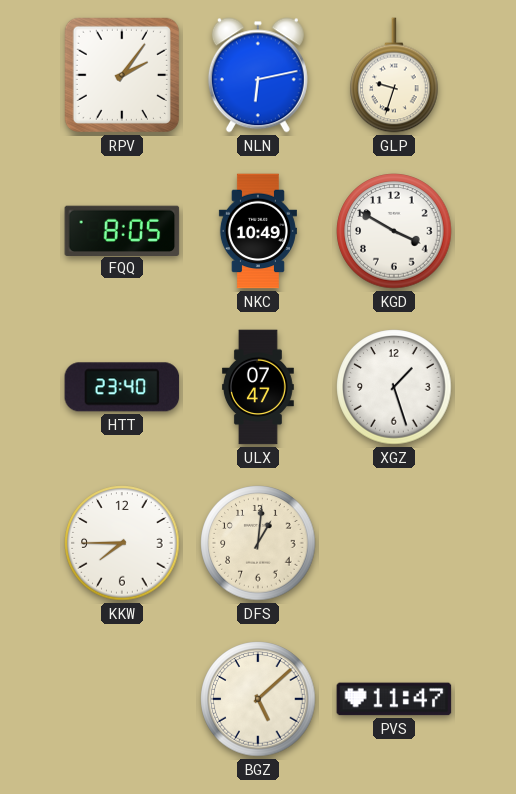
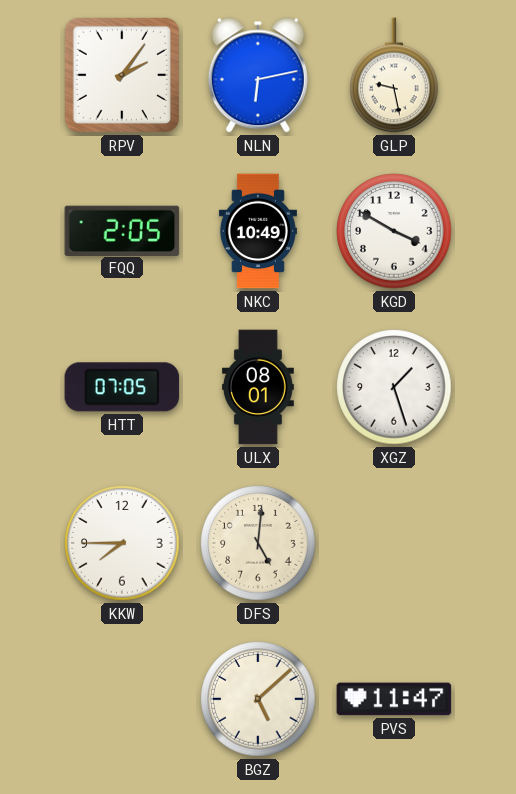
GLP: 9:33 -> 9:28 (394, 75)
FQQ: 8:05 -> 2:05 (122, 230)
HTT: 23:40 -> 07:05 (122, 387)
ULX: 07:47 -> 08:01 (258, 387)
DFS: 1:01 -> 5:01 (258, 543)
